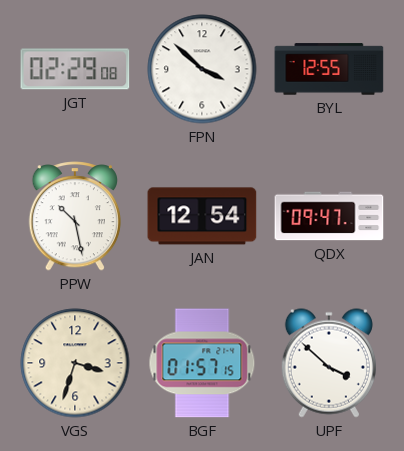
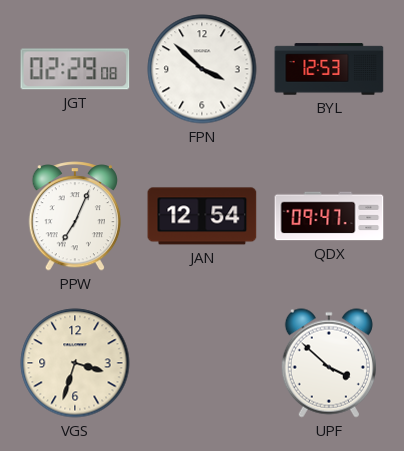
BYL: 12:55 -> 12:53 (329, 69)
PPW: 10:28 -> 7:04 (74, 216)
BGF: 01:57 -> none (202, 363)
